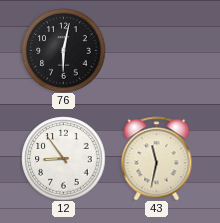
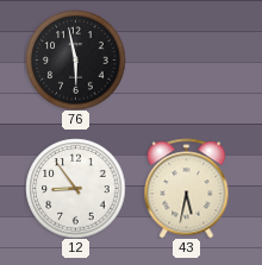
76: 6:02 -> 5:58 (75, 59)
43: 11:32 -> 5:32 (187, 188)
